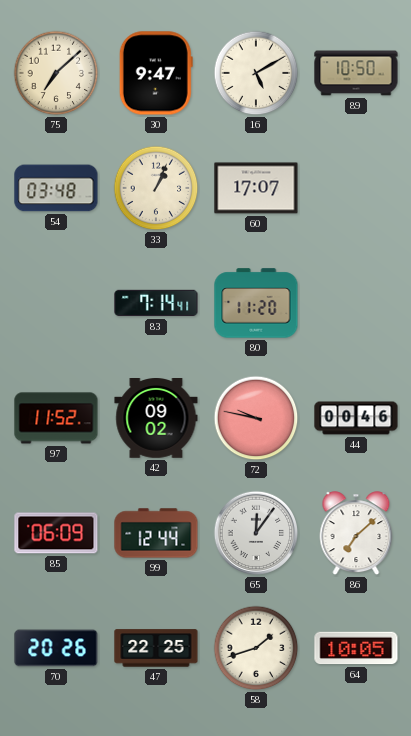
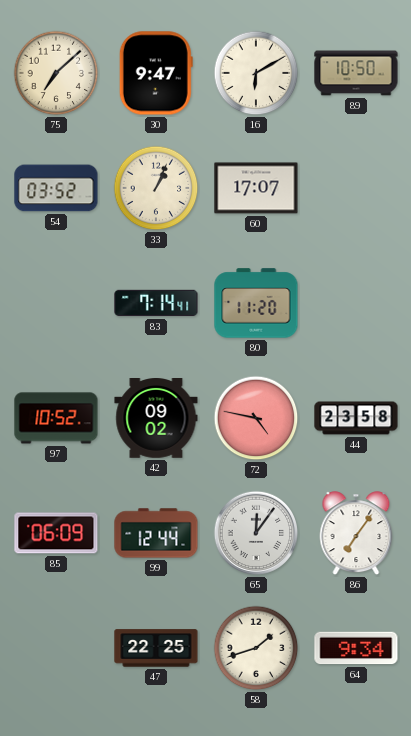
16: 5:10 -> 6:10 (256, 73)
54: 03:48 -> 03:52 (56, 188)
97: 11:52 -> 10:52 (56, 418)
72: 9:47 -> 4:47 (256, 418)
44: 00:46 -> 23:58 (356, 418)
86: 7:08 -> 7:06 (356, 534)
70: 20:26 -> none (56, 648)
64: 10:05 -> 9:34 (356, 648)
